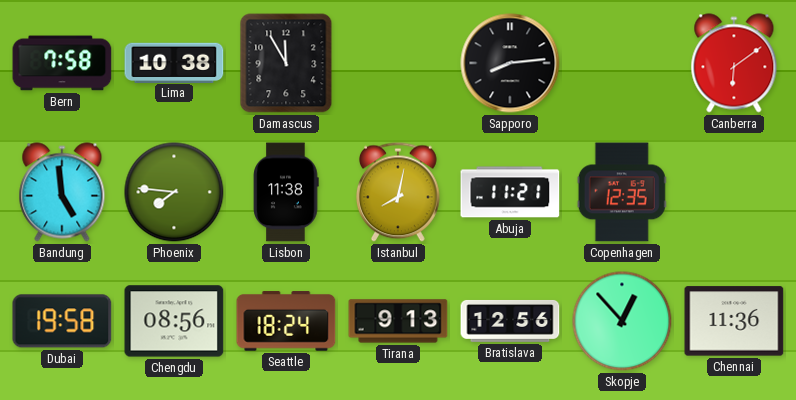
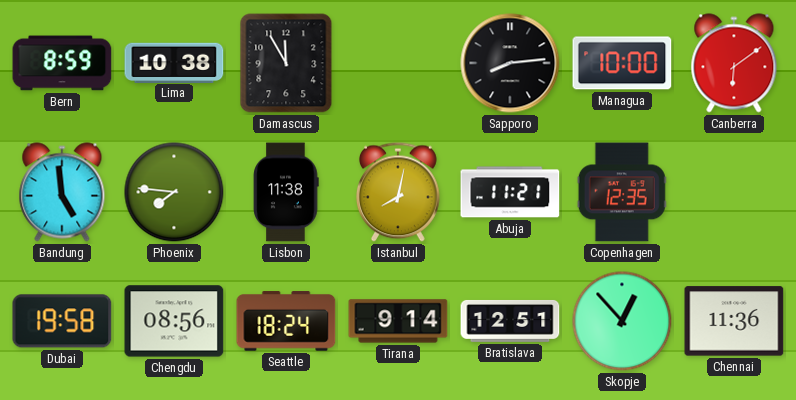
Bern: 7:58 -> 8:59 (62, 63)
Managua: none -> 10:00 (622, 63)
Tirana: 9:13 -> 9:14 (398, 321)
Bratislava: 12:56 -> 12:51 (510, 321)
